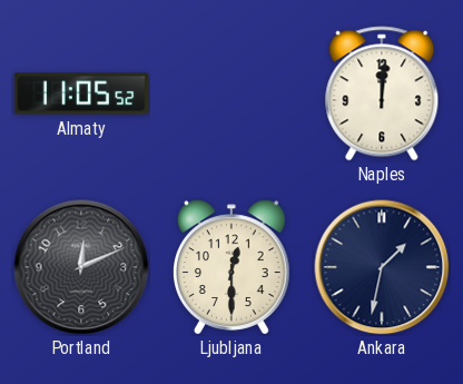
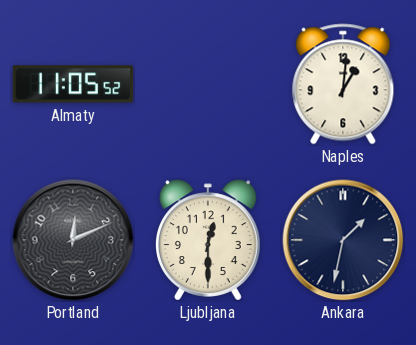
Naples: 12:01 -> 1:01 (343, 84)
